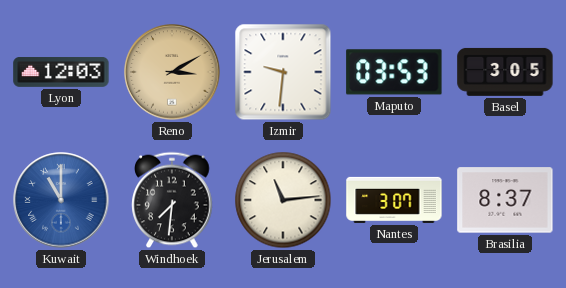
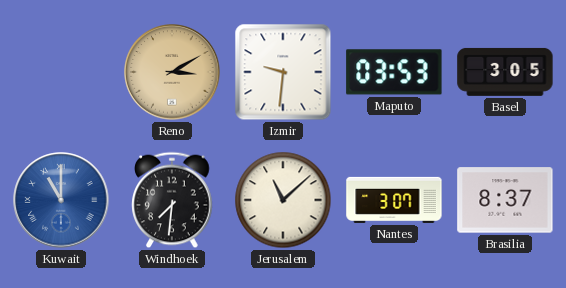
Lyon: 12:03 -> none (61, 73)
Jerusalem: 11:14 -> 11:08 (283, 200)
